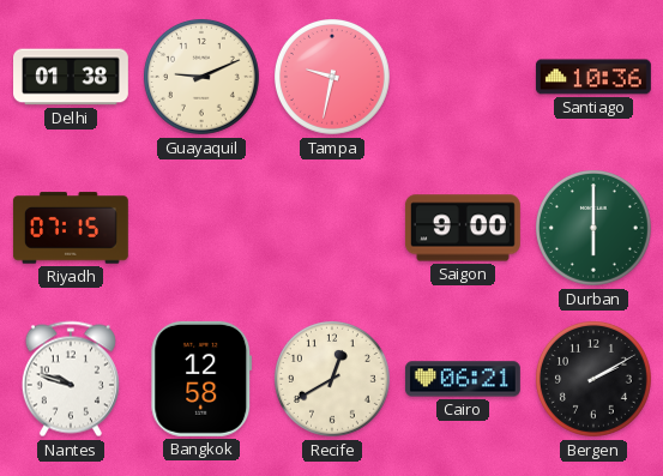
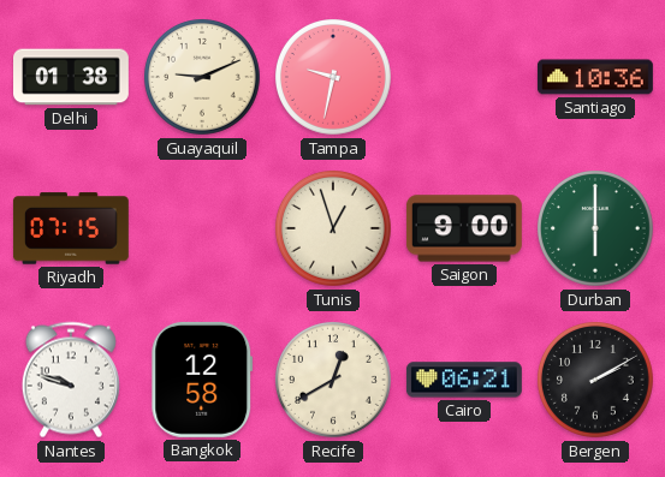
Tunis: none -> 12:57 (333, 228)
